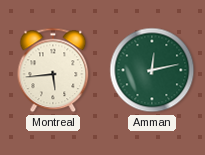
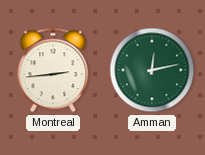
Montreal: 5:44 -> 2:44 (53, 70)
